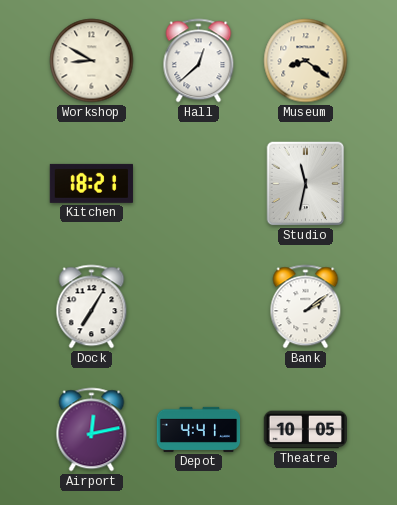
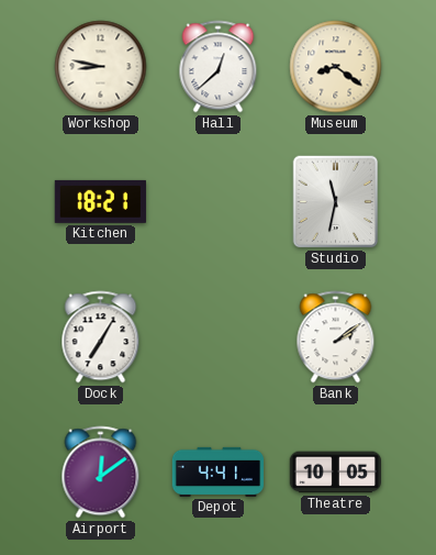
Workshop: 8:50 -> 8:47 (101, 67)
Airport: 12:13 -> 12:09 (101, 473)
